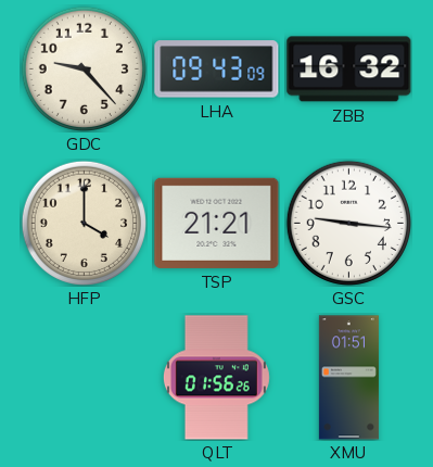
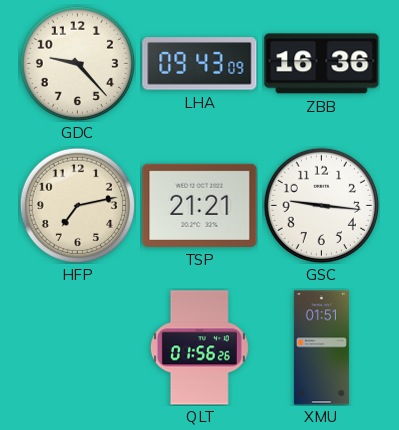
ZBB: 16:32 -> 16:36 (322, 64)
HFP: 4:00 -> 7:13 (77, 205)
